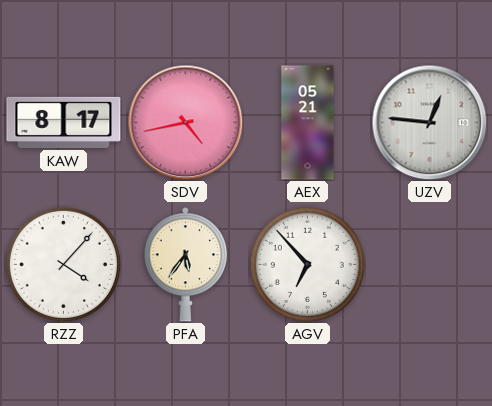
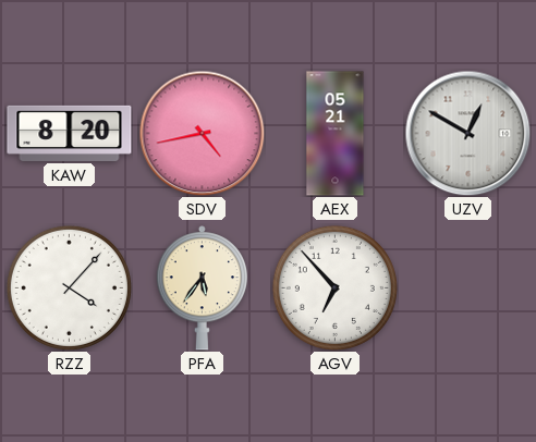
KAW: 8:17 -> 8:20 (70, 133)
UZV: 12:46 -> 12:50 (467, 133)
